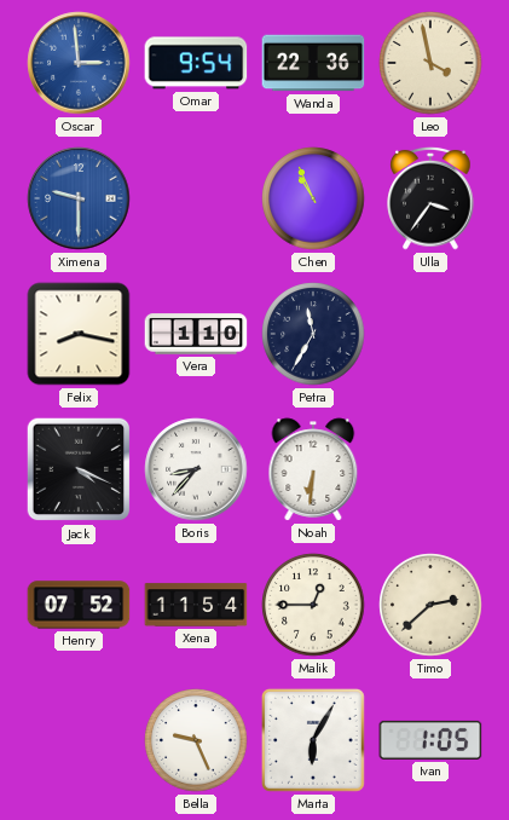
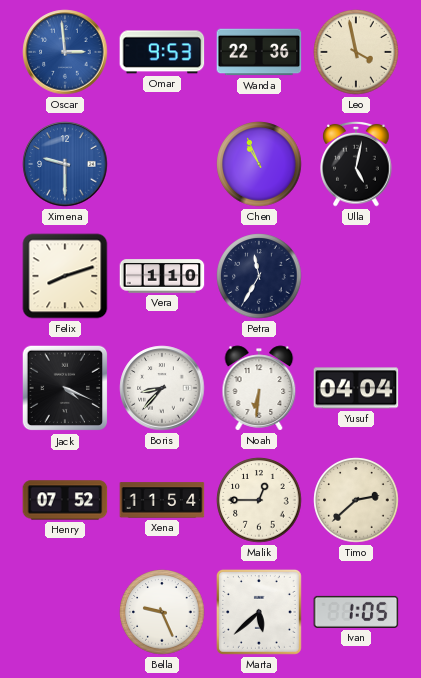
Omar: 9:54 -> 9:53 (162, 52)
Ulla: 3:36 -> 5:02 (356, 164)
Felix: 8:17 -> 8:12 (65, 276)
Yusuf: none -> 04:04 (356, 388)
Marta: 6:05 -> 5:38 (259, 612)
